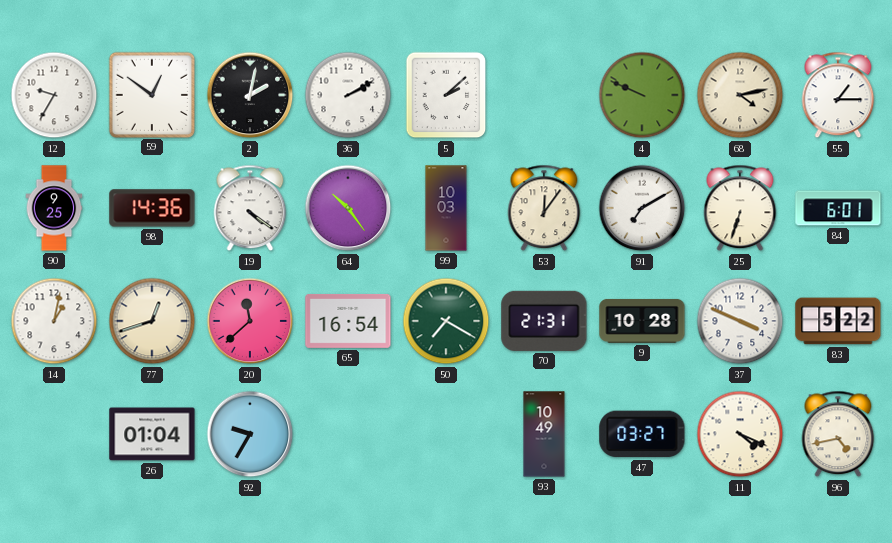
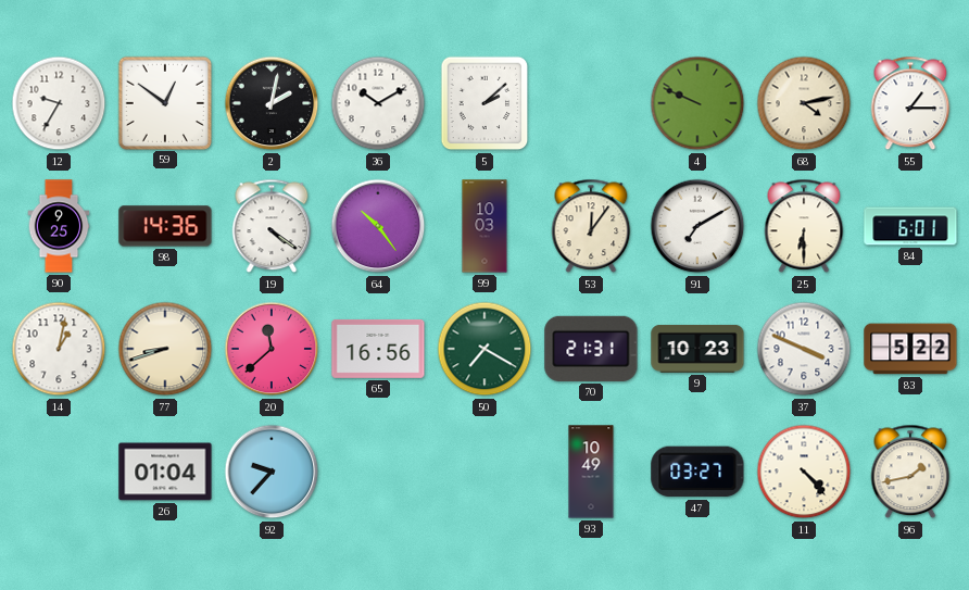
36: 2:10 -> 10:10 (378, 103)
25: 6:33 -> 6:30 (804, 226)
77: 12:42 -> 8:42 (165, 349)
65: 16:54 -> 16:56 (378, 349)
9: 10:28 -> 10:23 (697, 349)
92: 9:35 -> 9:37 (272, 472)
11: 4:19 -> 4:23 (804, 472)
96: 4:43 -> 1:43 (910, 472)
